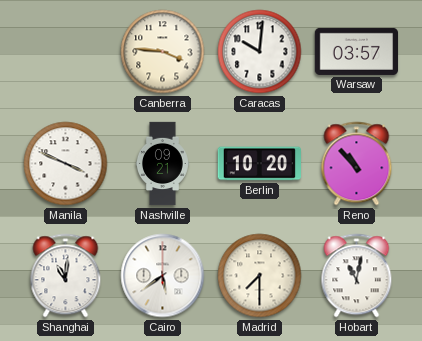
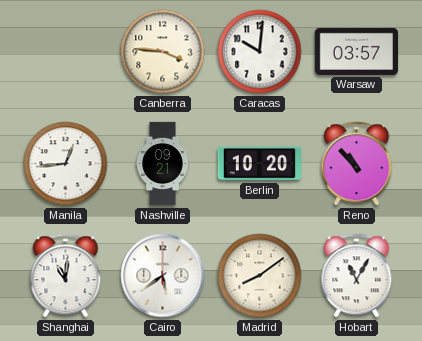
Manila: 3:49 -> 12:44 (66, 164)
Madrid: 7:30 -> 8:09 (260, 276)
Hobart: 11:02 -> 11:05 (357, 276)
